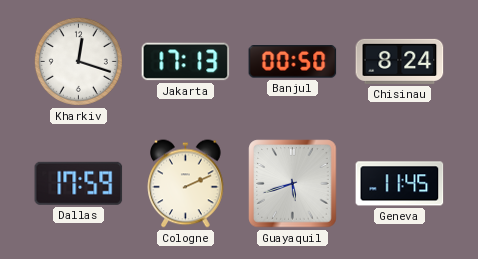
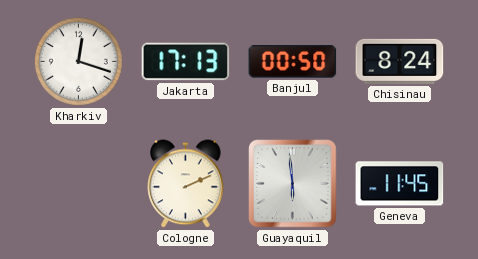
Dallas: 17:59 -> none (79, 183)
Guayaquil: 5:42 -> 5:59 (293, 184)
